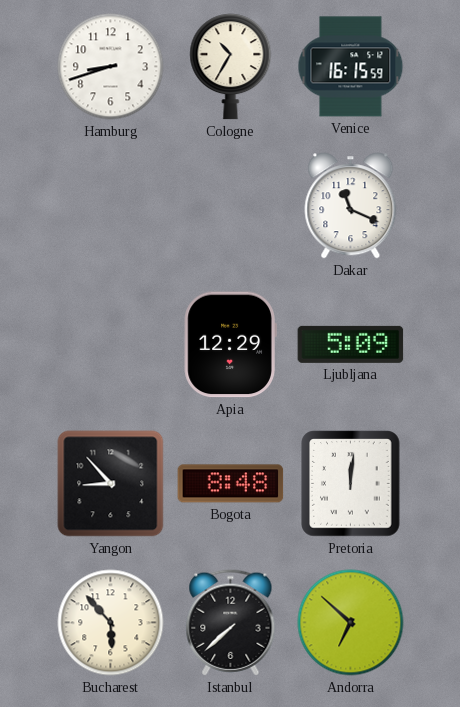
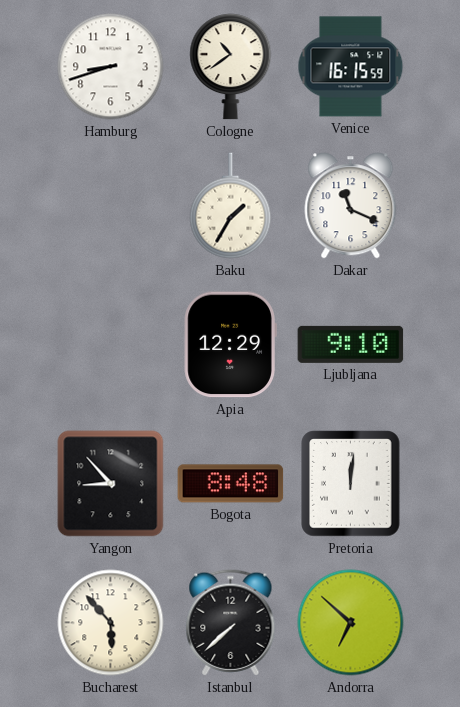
Cologne: 10:35 -> 10:39 (231, 67)
Baku: none -> 1:35 (231, 206)
Ljubljana: 5:09 -> 9:10 (351, 344)
